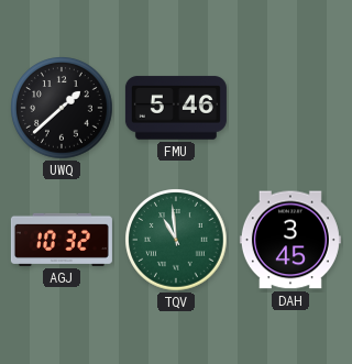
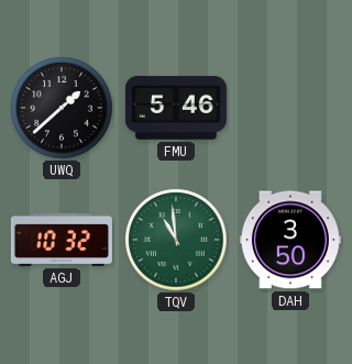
DAH: 3:45 -> 3:50 (290, 240)
